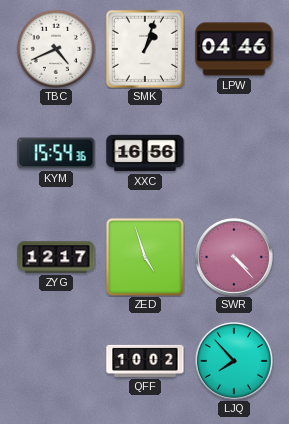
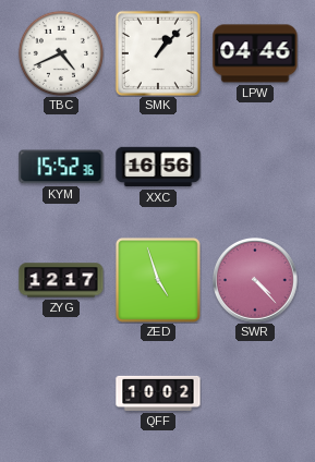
SMK: 1:03 -> 1:07 (158, 53)
KYM: 15:54 -> 15:52 (61, 167)
LJQ: 7:53 -> none (235, 362)
